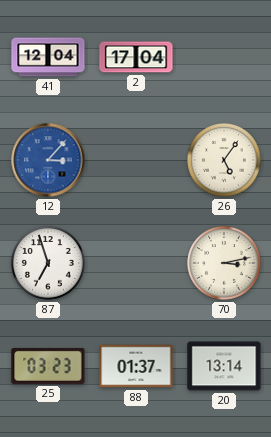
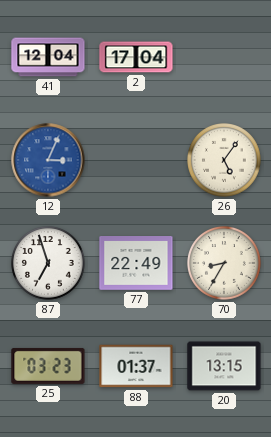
12: 3:07 -> 3:04 (48, 160)
77: none -> 22:49 (136, 264)
70: 3:13 -> 8:35 (225, 264)
20: 13:14 -> 13:15 (224, 366)
